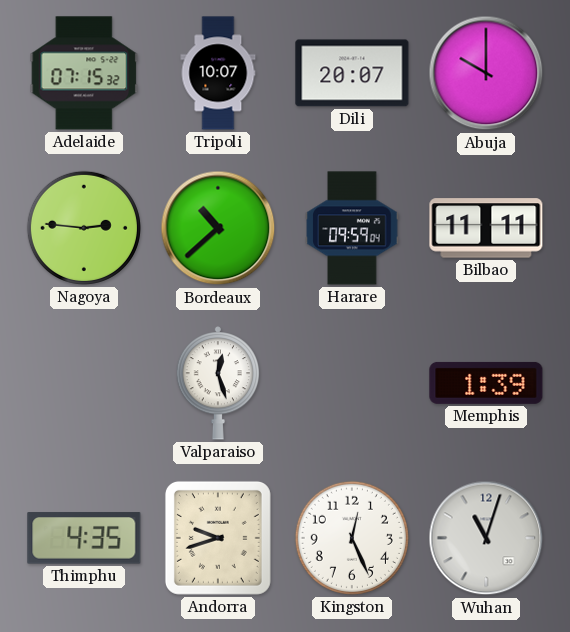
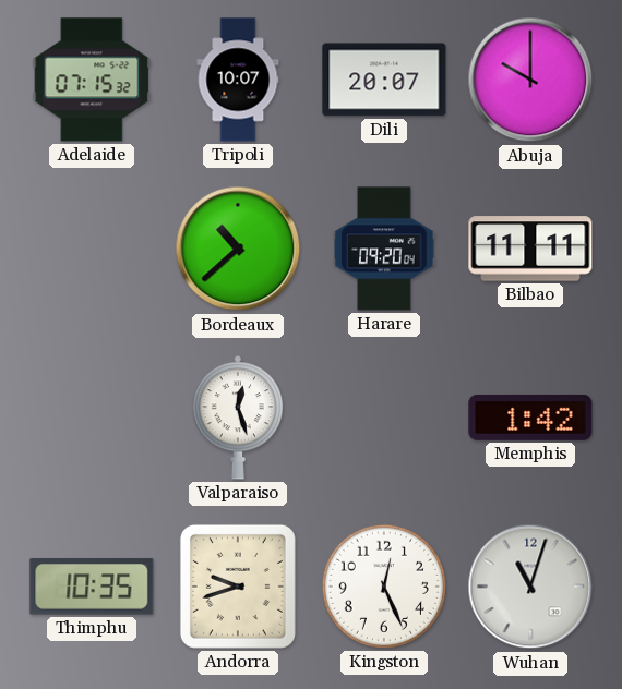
Nagoya: 2:46 -> none (84, 228)
Harare: 09:59 -> 09:20 (384, 249)
Memphis: 1:39 -> 1:42 (530, 418)
Thimphu: 4:35 -> 10:35 (92, 587)
